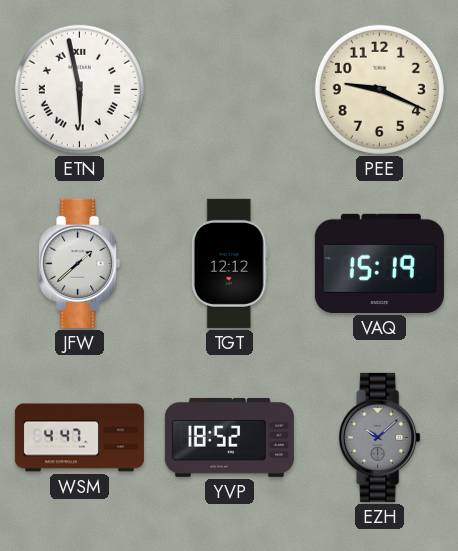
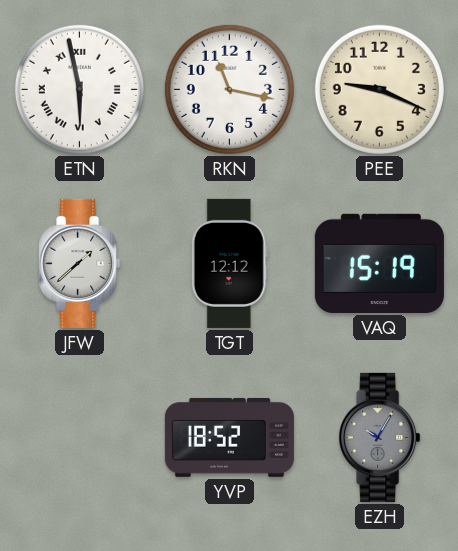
RKN: none -> 11:17 (229, 89)
WSM: 4:47 -> none (79, 438)
EZH: 10:08 -> 10:05 (380, 437)
